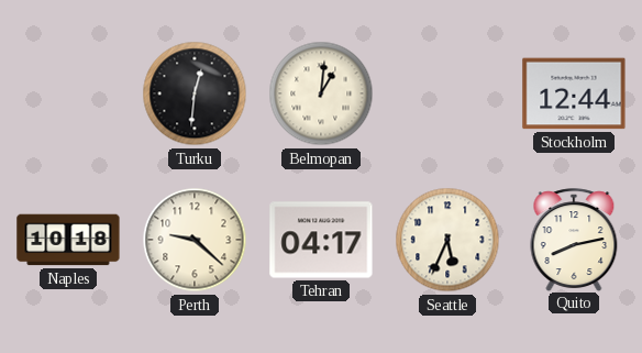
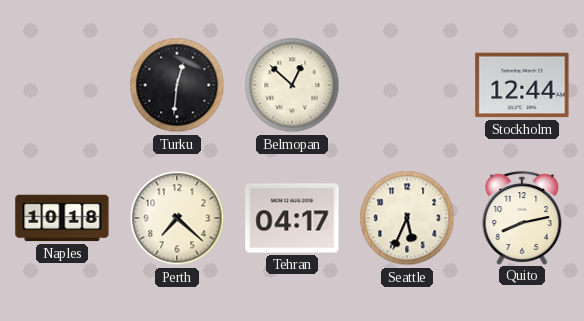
Belmopan: 1:01 -> 12:52 (292, 85)
Perth: 9:22 -> 7:22 (177, 218)
